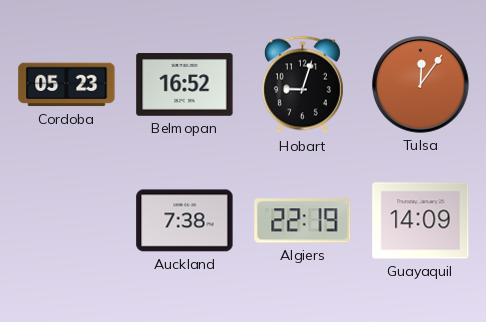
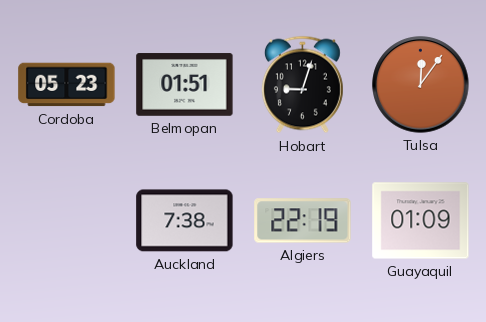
Belmopan: 16:52 -> 01:51 (185, 85)
Guayaquil: 14:09 -> 01:09 (421, 221)
